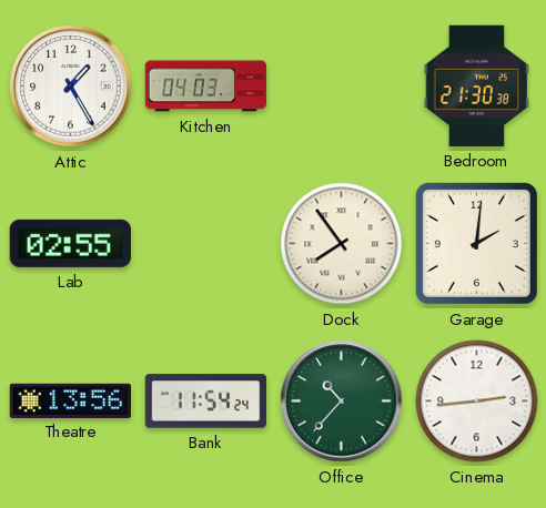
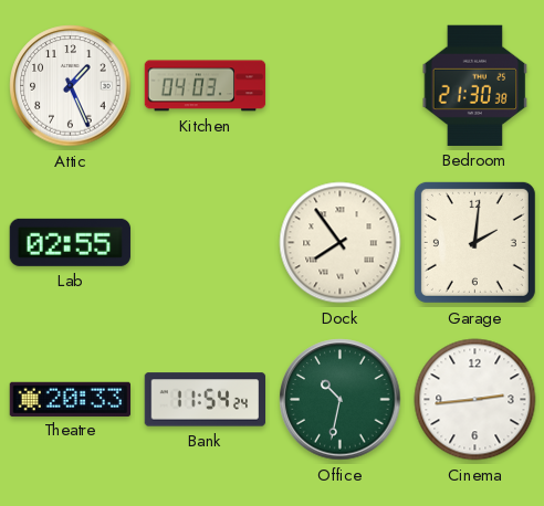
Attic: 1:25 -> 1:26 (71, 86)
Theatre: 13:56 -> 20:33 (70, 399)
Office: 10:37 -> 10:32 (341, 400)
